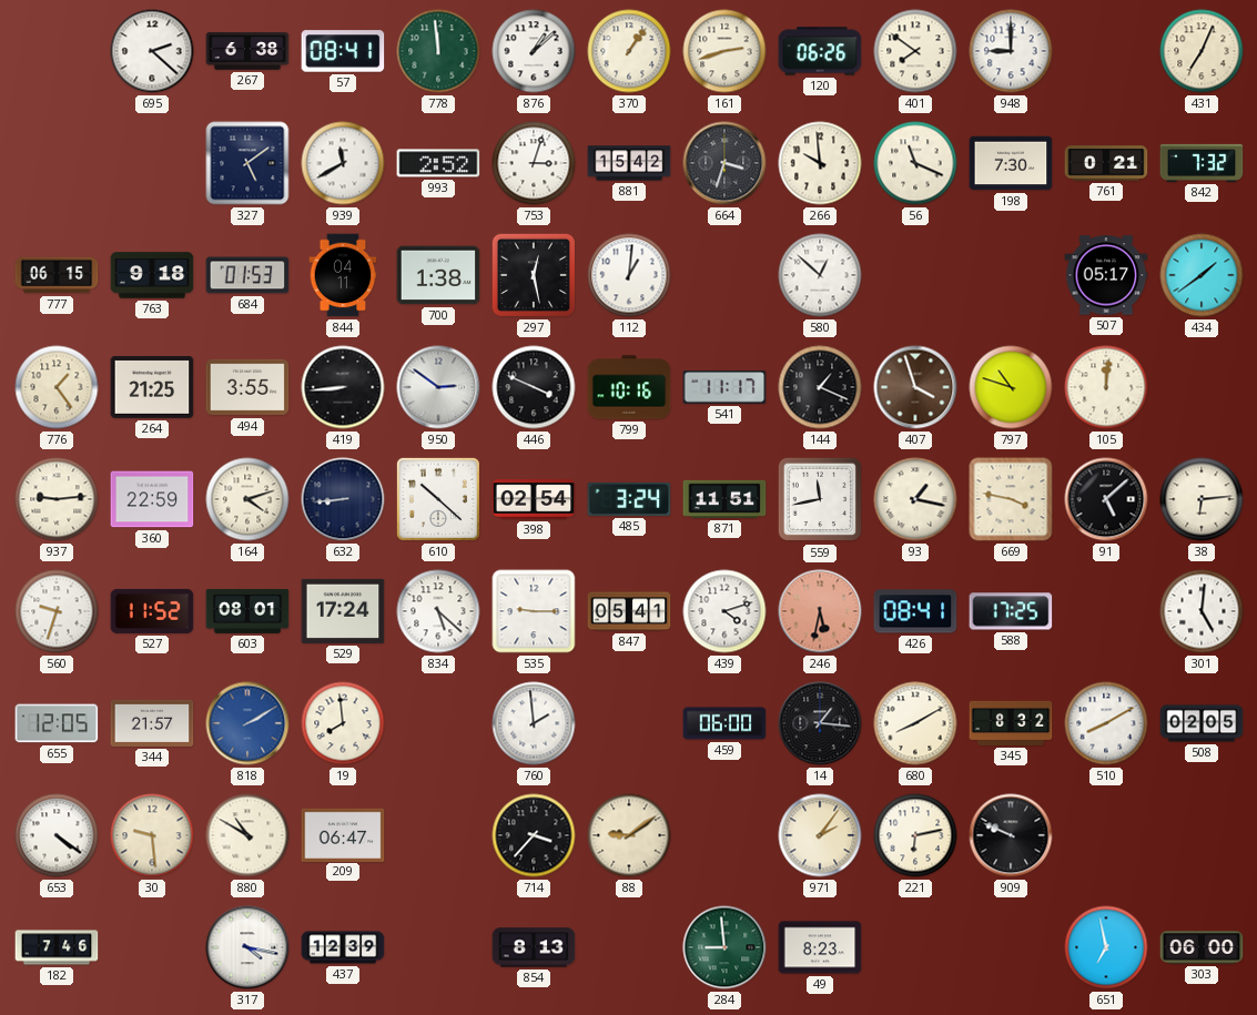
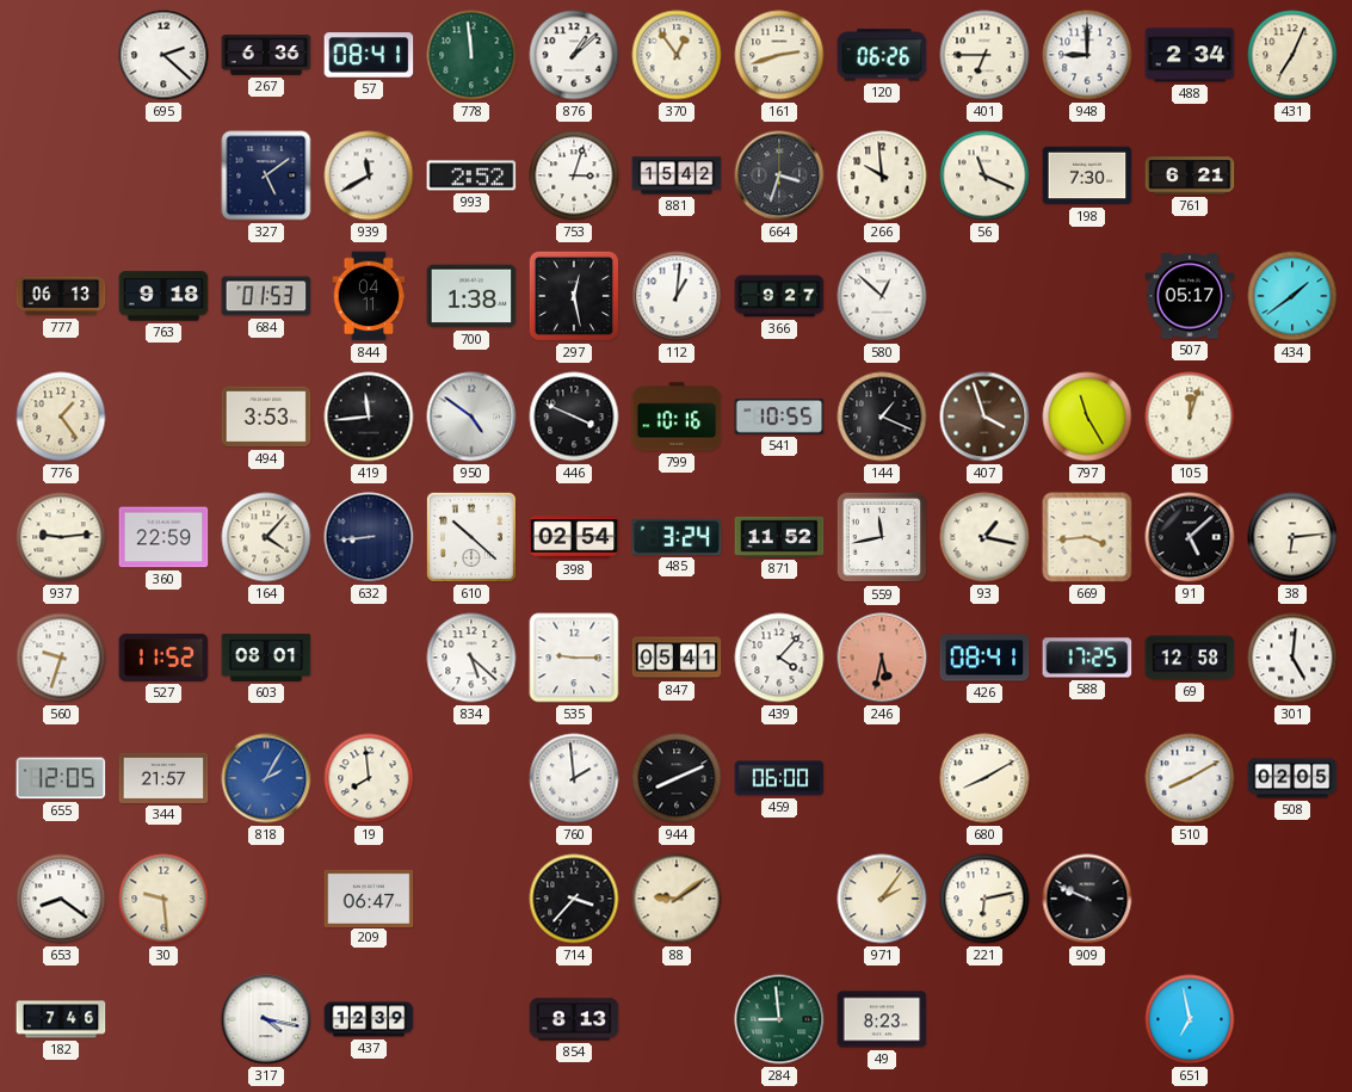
267: 6:38 -> 6:36 (266, 55)
370: 1:06 -> 12:54 (677, 55)
401: 7:51 -> 6:45 (984, 55)
488: none -> 2:34 (1190, 55)
761: 0:21 -> 6:21 (1190, 175)
842: 7:32 -> none (1202, 163)
777: 06:15 -> 06:13 (61, 296)
366: none -> 9:27 (779, 296)
264: 21:25 -> none (152, 387)
494: 3:55 -> 3:53 (266, 417)
419: 8:44 -> 11:44 (369, 417)
950: 2:51 -> 4:51 (471, 417)
541: 11:17 -> 10:55 (779, 417)
797: 10:48 -> 11:25 (1087, 417)
105: 12:01 -> 12:03 (1190, 417)
164: 4:12 -> 4:07 (266, 537)
871: 11:51 -> 11:52 (779, 537)
669: 3:47 -> 3:44 (1087, 537)
529: 17:24 -> none (343, 611)
439: 4:12 -> 4:07 (779, 658)
69: none -> 12:58 (1190, 658)
818: 2:10 -> 2:05 (266, 778)
944: none -> 8:11 (677, 778)
14: 1:16 -> none (820, 723)
345: 8:32 -> none (1011, 723)
653: 4:21 -> 8:21 (61, 899)
880: 10:50 -> none (247, 835)
303: 06:00 -> none (1202, 947)
